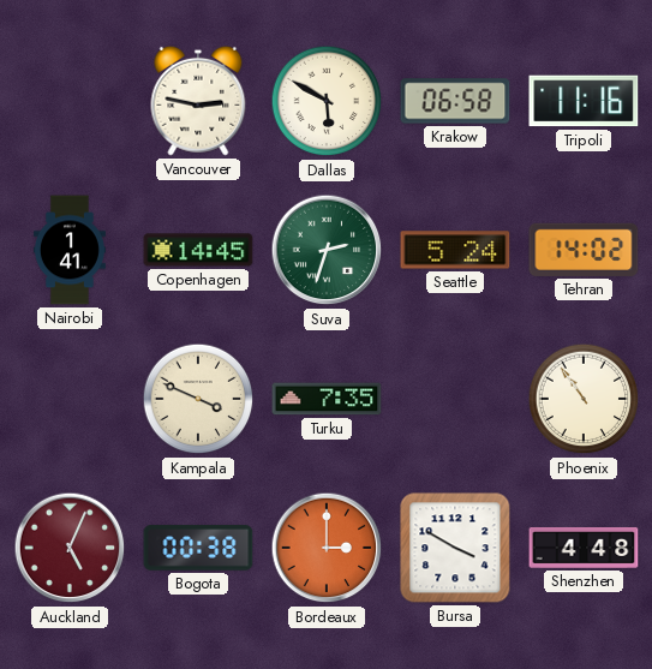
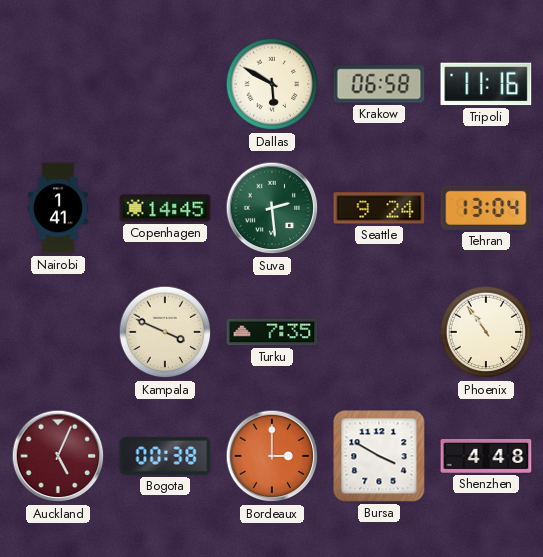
Vancouver: 2:47 -> none (198, 101)
Suva: 2:33 -> 2:29 (272, 208)
Seattle: 5:24 -> 9:24 (379, 208)
Tehran: 14:02 -> 13:04 (486, 208)
